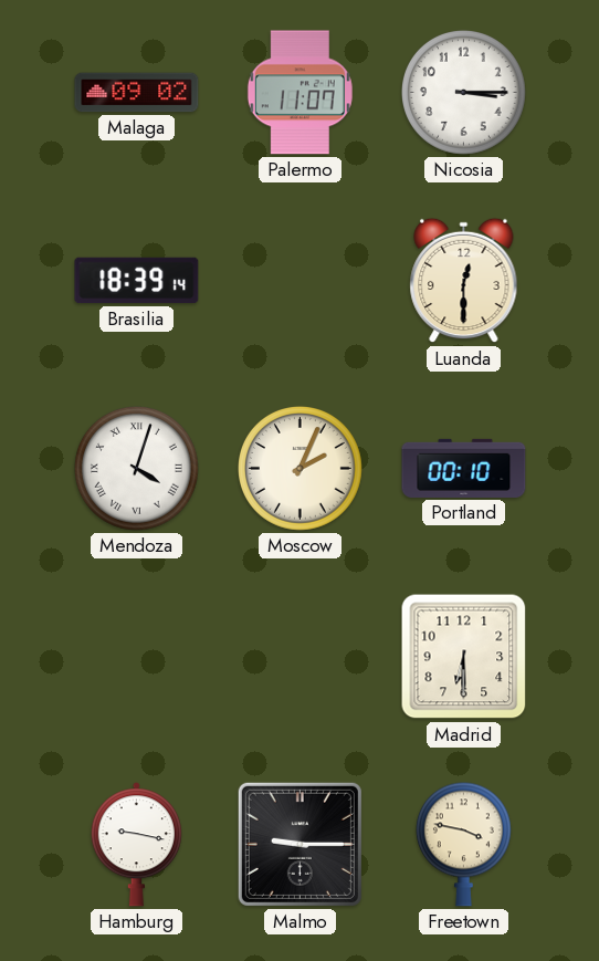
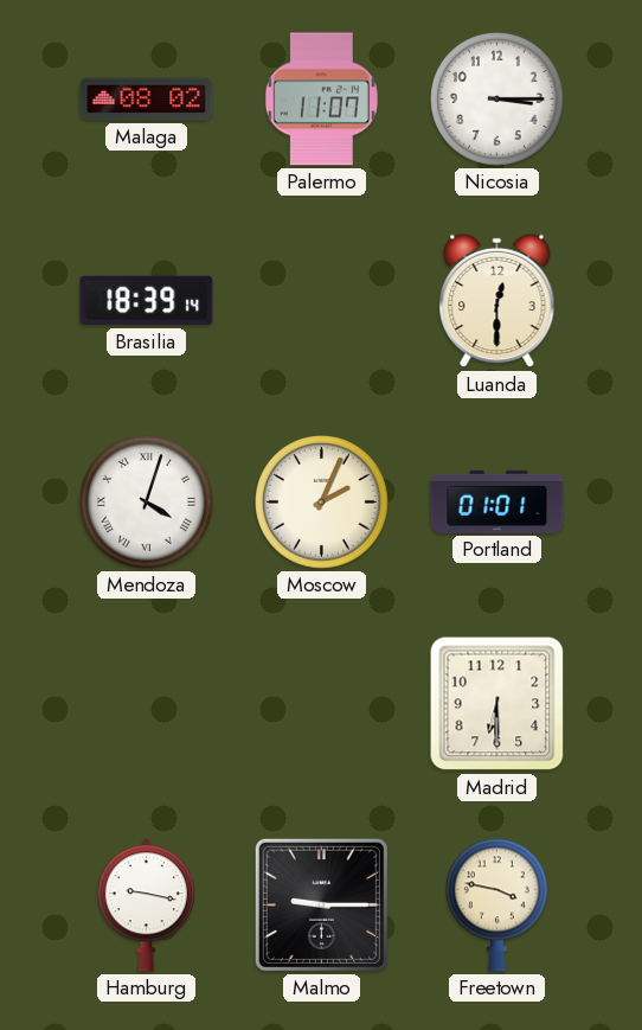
Malaga: 09:02 -> 08:02 (147, 100)
Portland: 00:10 -> 01:01 (497, 501)
